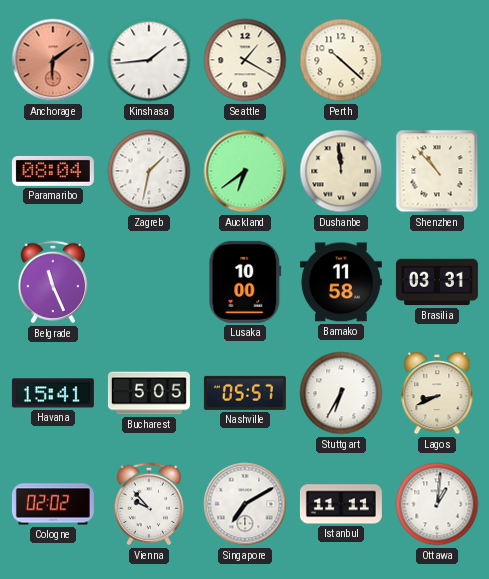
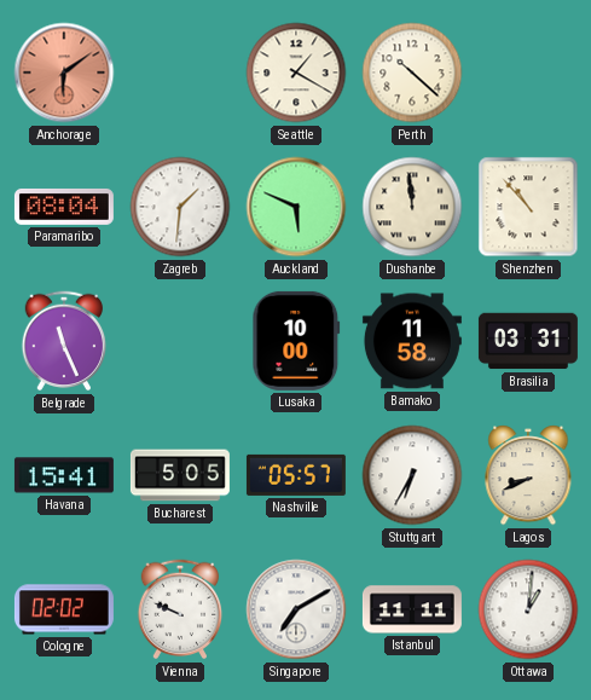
Kinshasa: 1:44 -> none (149, 60)
Zagreb: 1:32 -> 1:31 (180, 207)
Auckland: 6:39 -> 5:49 (296, 207)
Vienna: 9:53 -> 9:49 (180, 609)
